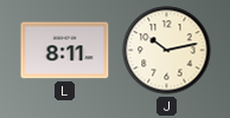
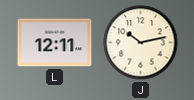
L: 8:11 -> 12:11 (55, 43)
